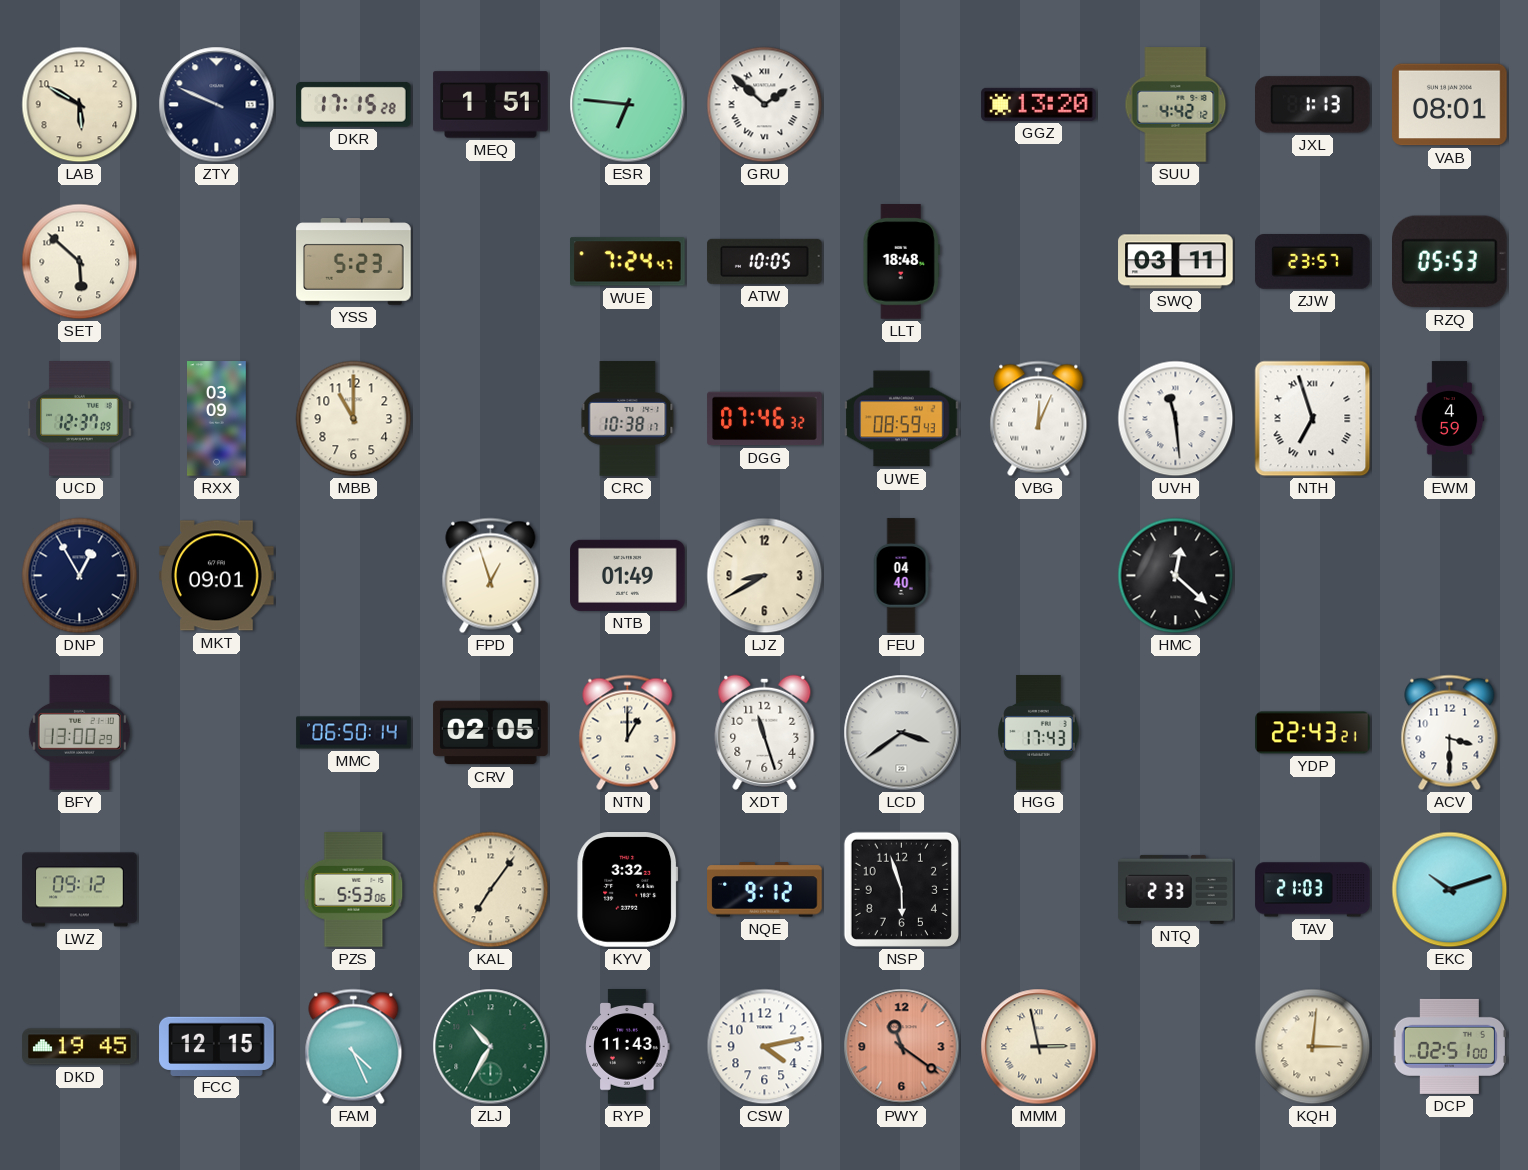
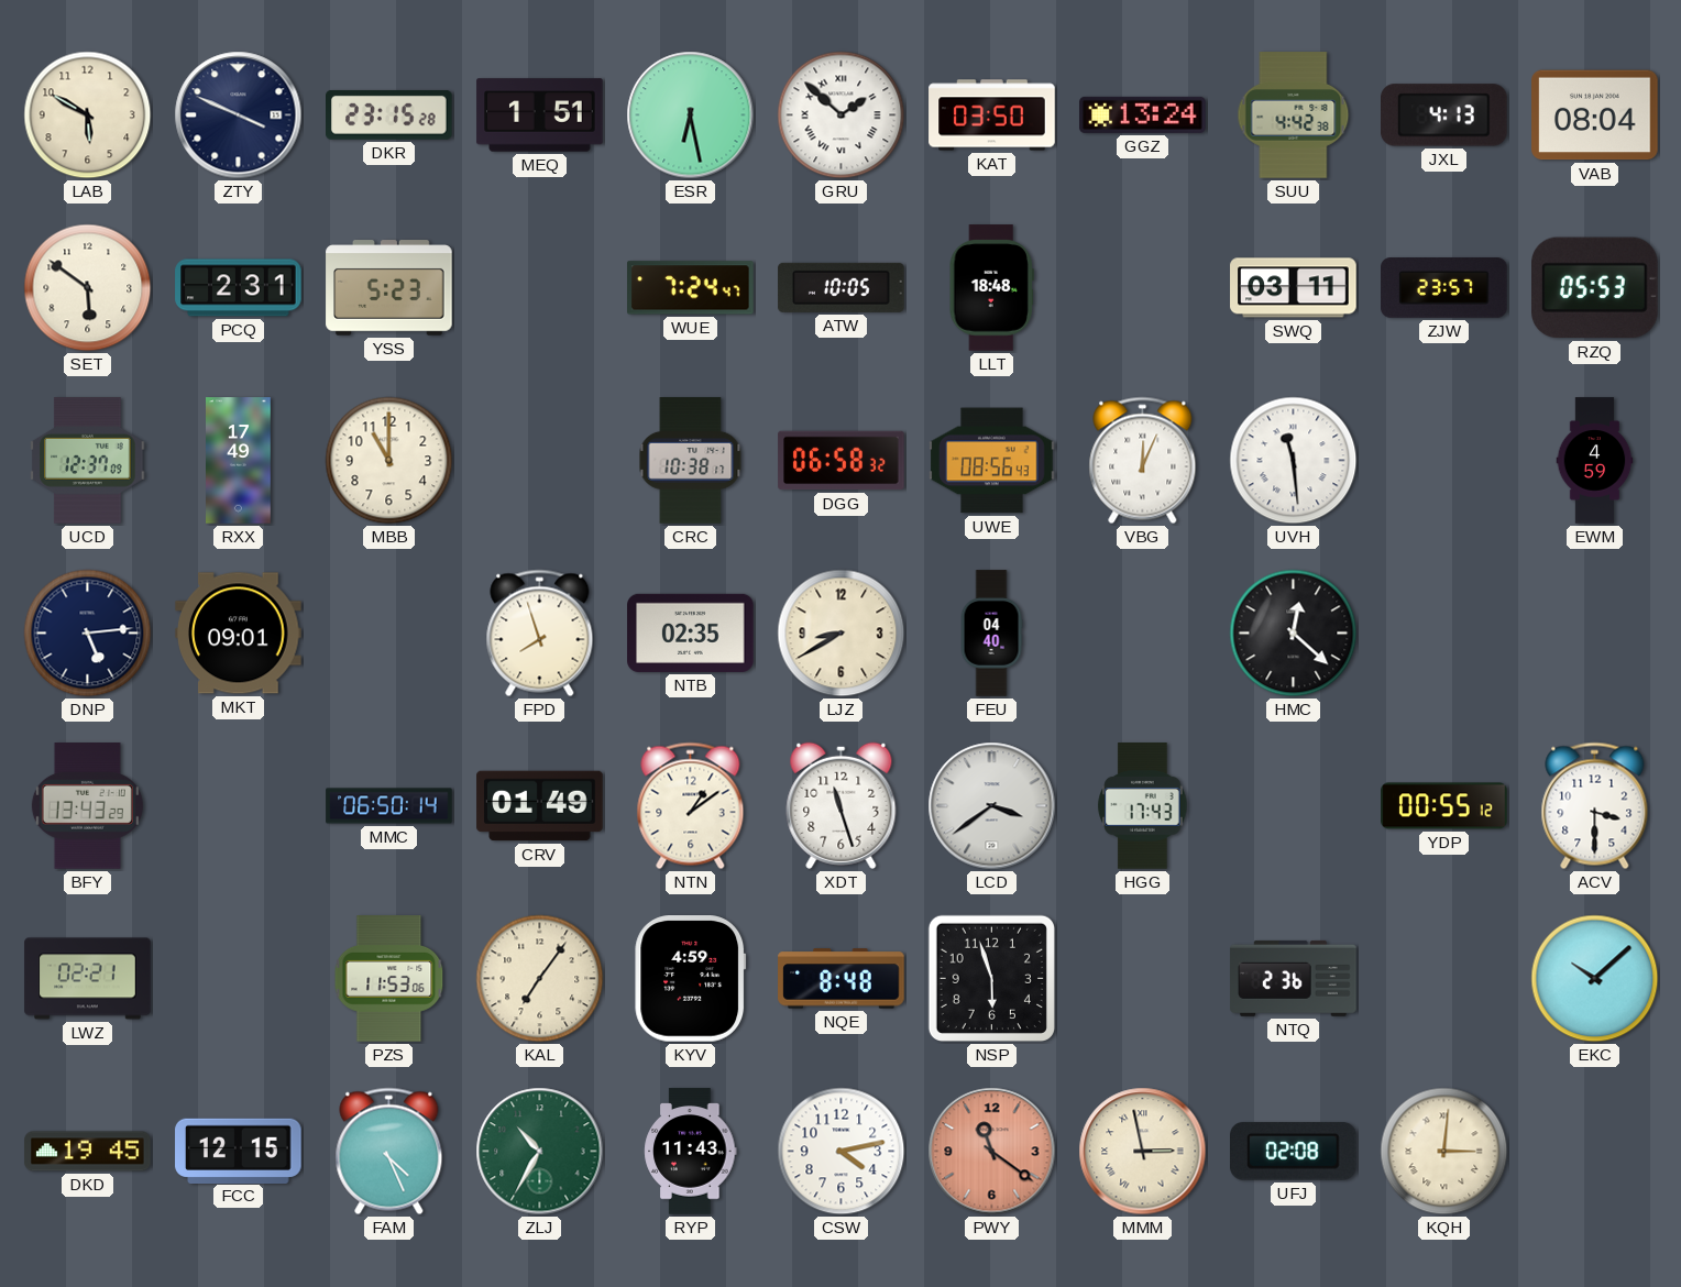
ZTY: 9:49 -> 3:49 (239, 116)
DKR: 17:15 -> 23:15 (389, 114)
ESR: 6:46 -> 6:28 (691, 116)
KAT: none -> 03:50 (992, 116)
GGZ: 13:20 -> 13:24 (1143, 114)
SUU: 4:42:12 -> 4:42:38 (1294, 116)
JXL: 1:13 -> 4:13 (1444, 116)
VAB: 08:01 -> 08:04 (1595, 116)
SET: 5:52 -> 5:51 (88, 288)
PCQ: none -> 2:31 (239, 288)
RXX: 03:09 -> 17:49 (239, 461)
DGG: 07:46 -> 06:58 (842, 461)
UWE: 08:59 -> 08:56 (992, 461)
NTH: 6:57 -> none (1313, 419)
DNP: 12:55 -> 5:14 (88, 634)
FPD: 12:57 -> 7:57 (540, 634)
NTB: 01:49 -> 02:35 (691, 632)
BFY: 13:00 -> 13:43 (87, 806)
CRV: 02:05 -> 01:49 (540, 806)
NTN: 1:00 -> 1:09 (691, 806)
YDP: 22:43 -> 00:55 (1444, 806)
LWZ: 09:12 -> 02:21 (88, 979)
PZS: 5:53 -> 11:53 (389, 979)
KYV: 3:32 -> 4:59 (691, 979)
NQE: 9:12 -> 8:48 (842, 979)
NTQ: 2:33 -> 2:36 (1294, 978)
TAV: 21:03 -> none (1313, 890)
EKC: 10:12 -> 10:08 (1595, 979)
UFJ: none -> 02:08 (1294, 1152)
DCP: 02:51 -> none (1449, 1046)
